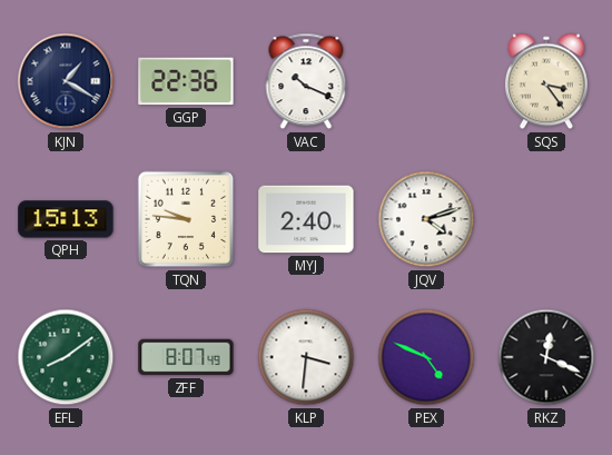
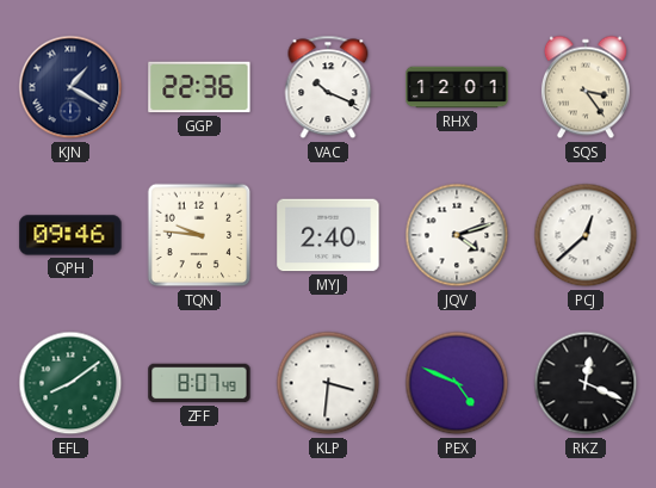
RHX: none -> 12:01 (457, 87)
QPH: 15:13 -> 09:46 (70, 235)
PCJ: none -> 12:38 (586, 235)
